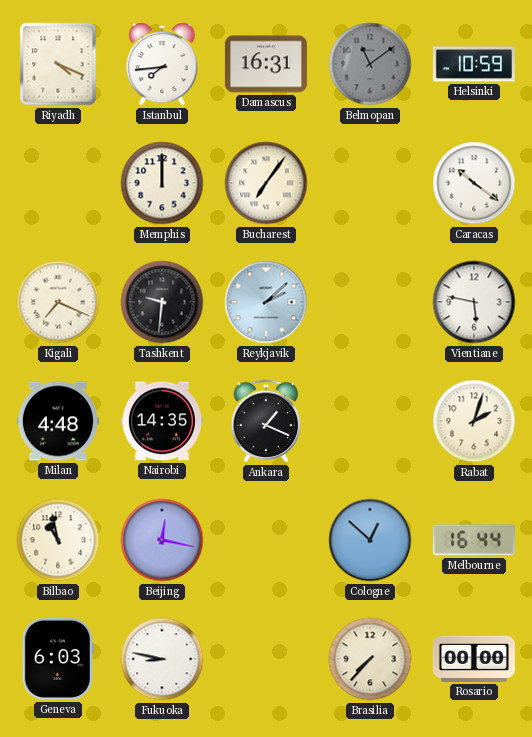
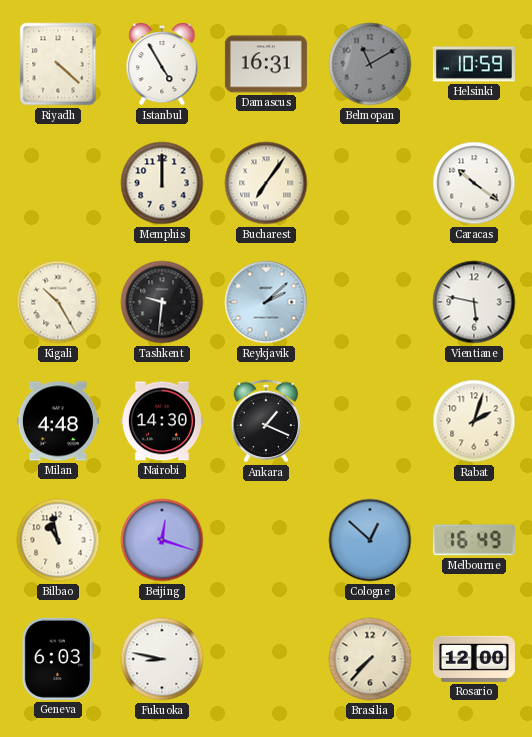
Riyadh: 4:19 -> 4:22 (58, 64)
Istanbul: 7:44 -> 4:55 (162, 65)
Belmopan: 11:09 -> 11:10 (370, 64)
Kigali: 7:19 -> 10:25 (58, 302)
Nairobi: 14:35 -> 14:30 (162, 421)
Beijing: 12:17 -> 12:18 (162, 540)
Melbourne: 16:44 -> 16:49 (474, 540)
Rosario: 00:00 -> 12:00 (474, 659)
